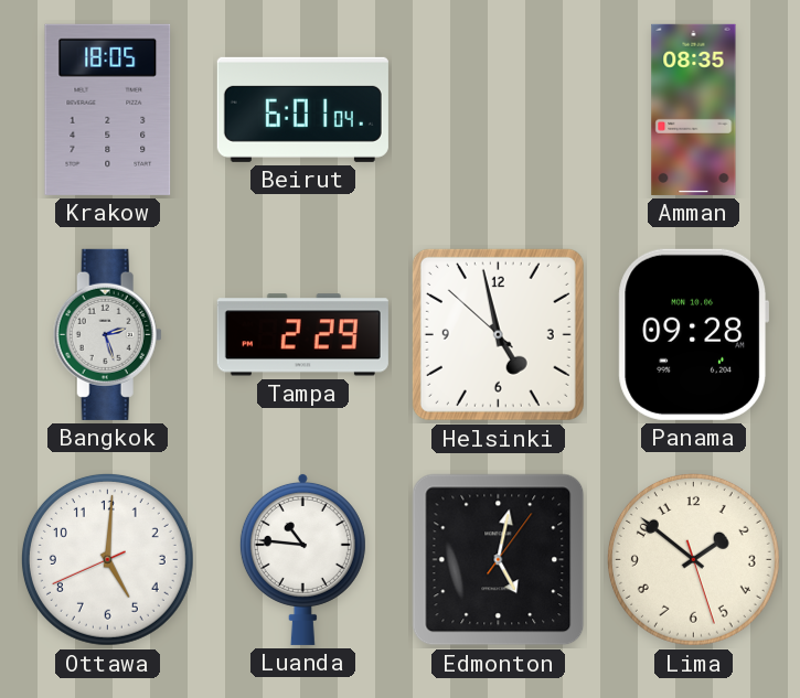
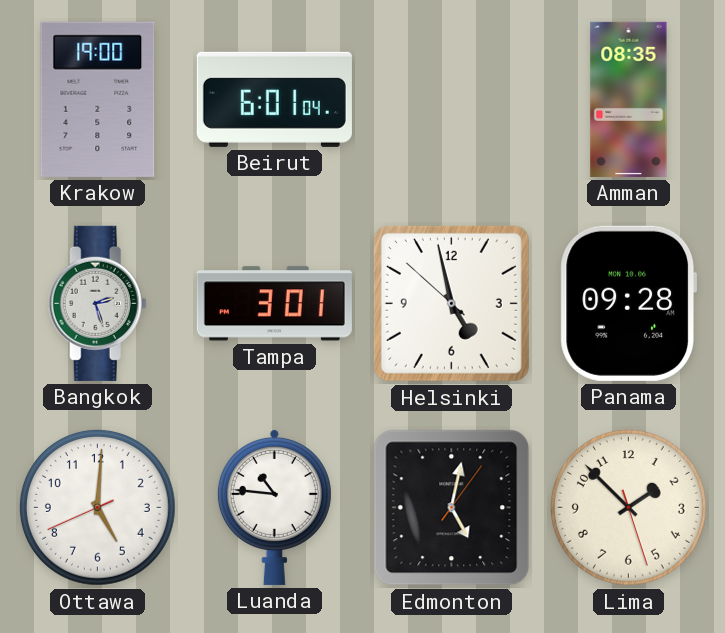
Krakow: 18:05 -> 19:00 (98, 99)
Tampa: 2:29 -> 3:01 (274, 304)
Lima: 1:51 -> 1:52 (628, 507)
